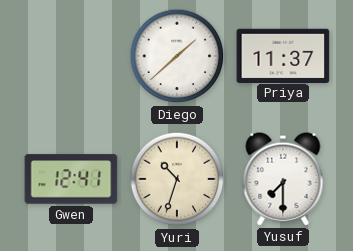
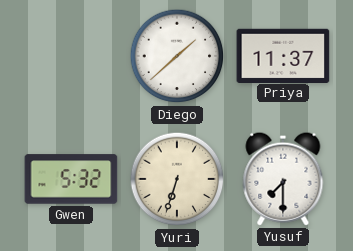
Gwen: 12:41 -> 5:32 (71, 179)
Yuri: 10:33 -> 6:33 (177, 179)
